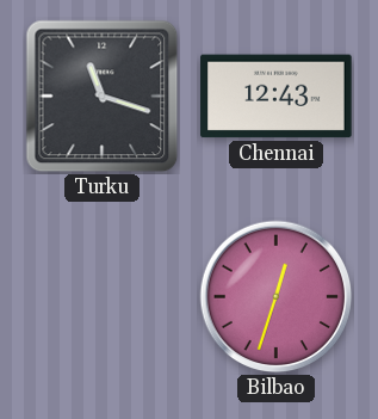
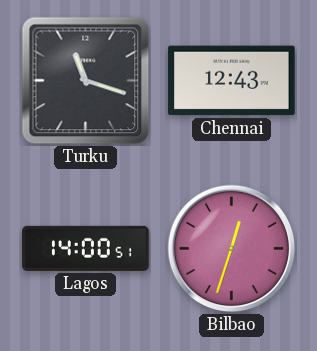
Lagos: none -> 14:00 (86, 248)
